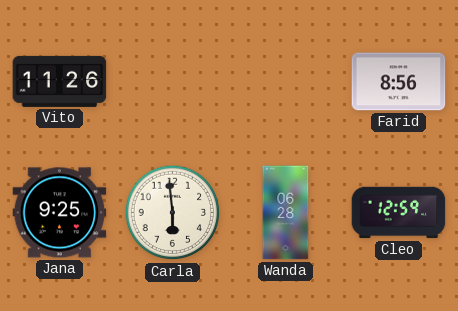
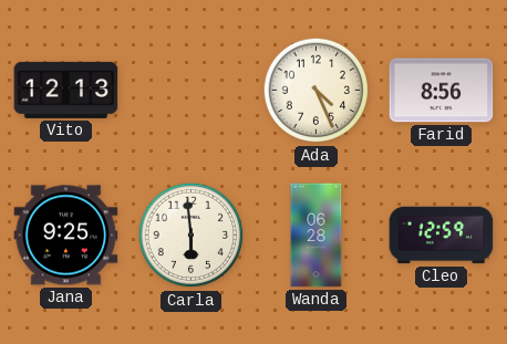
Vito: 11:26 -> 12:13 (66, 90)
Ada: none -> 4:26 (317, 91)
